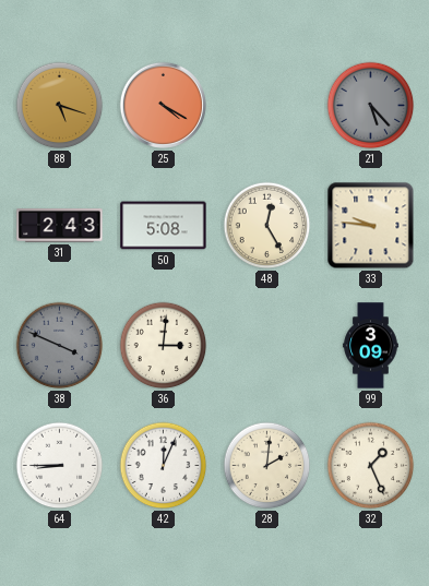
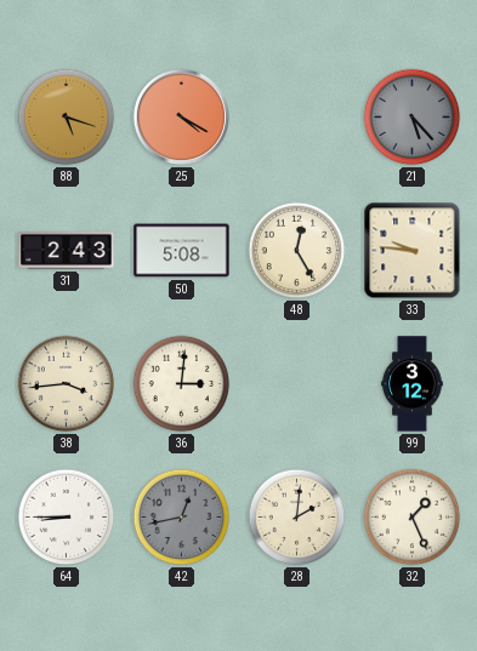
38: 3:49 -> 3:44 (67, 384)
38 dial: grey -> cream (67, 384)
99: 3:09 -> 3:12 (413, 384)
42: 12:04 -> 12:43 (182, 518)
42 dial: white -> grey (182, 518)
